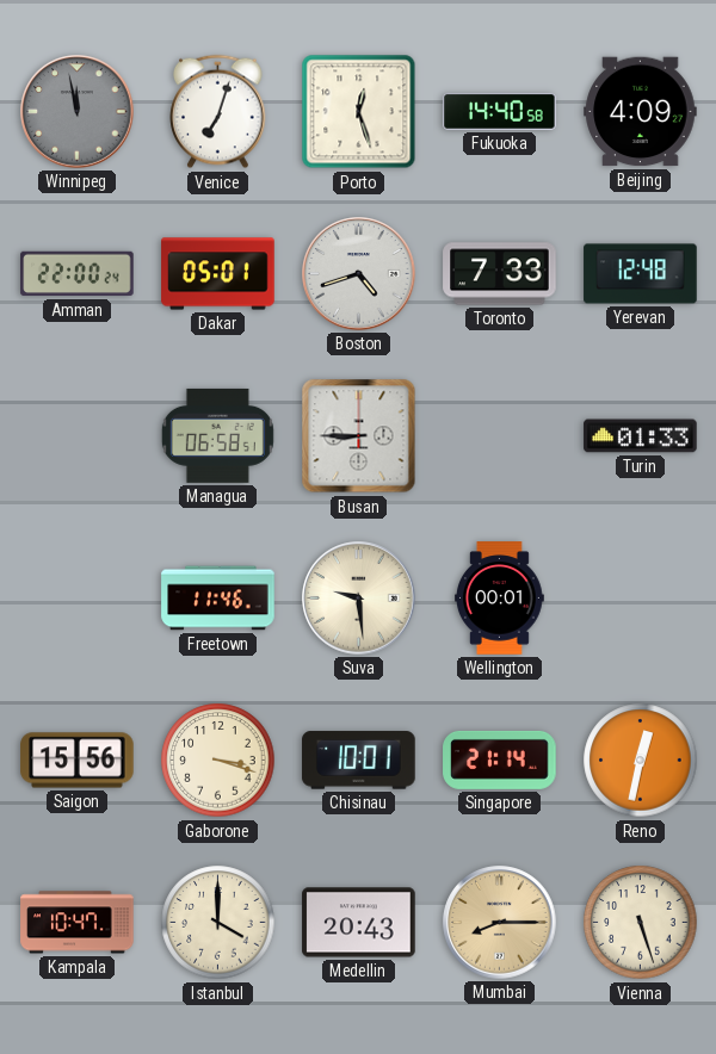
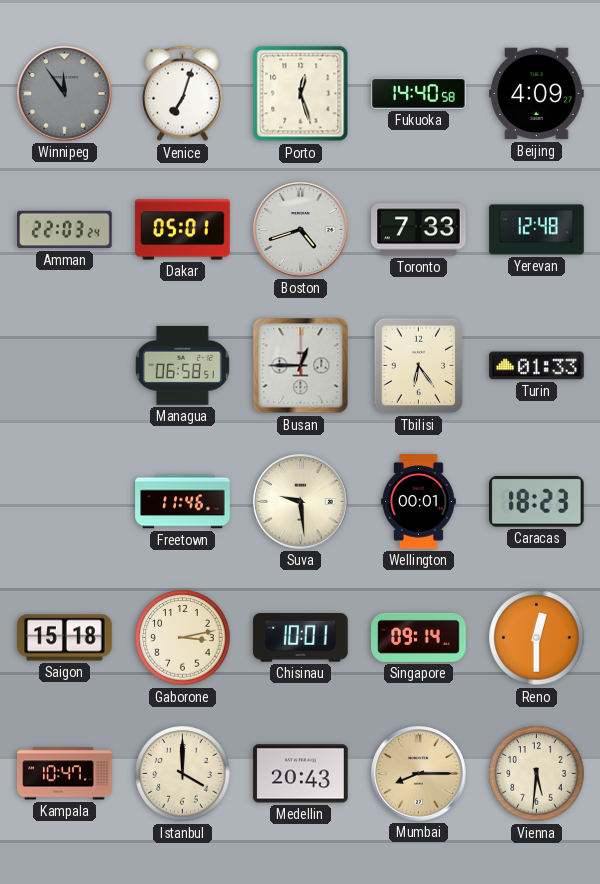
Winnipeg: 11:58 -> 11:54 (65, 94)
Amman: 22:00 -> 22:03 (65, 230)
Busan: 8:45 -> 12:45 (301, 366)
Tbilisi: none -> 6:24 (419, 366)
Caracas: none -> 18:23 (537, 502)
Saigon: 15:56 -> 15:18 (65, 638)
Gaborone: 3:18 -> 3:13 (183, 638)
Singapore: 21:14 -> 09:14 (419, 637)
Reno: 12:32 -> 12:30 (537, 638)
Vienna: 5:27 -> 5:31 (537, 774)
